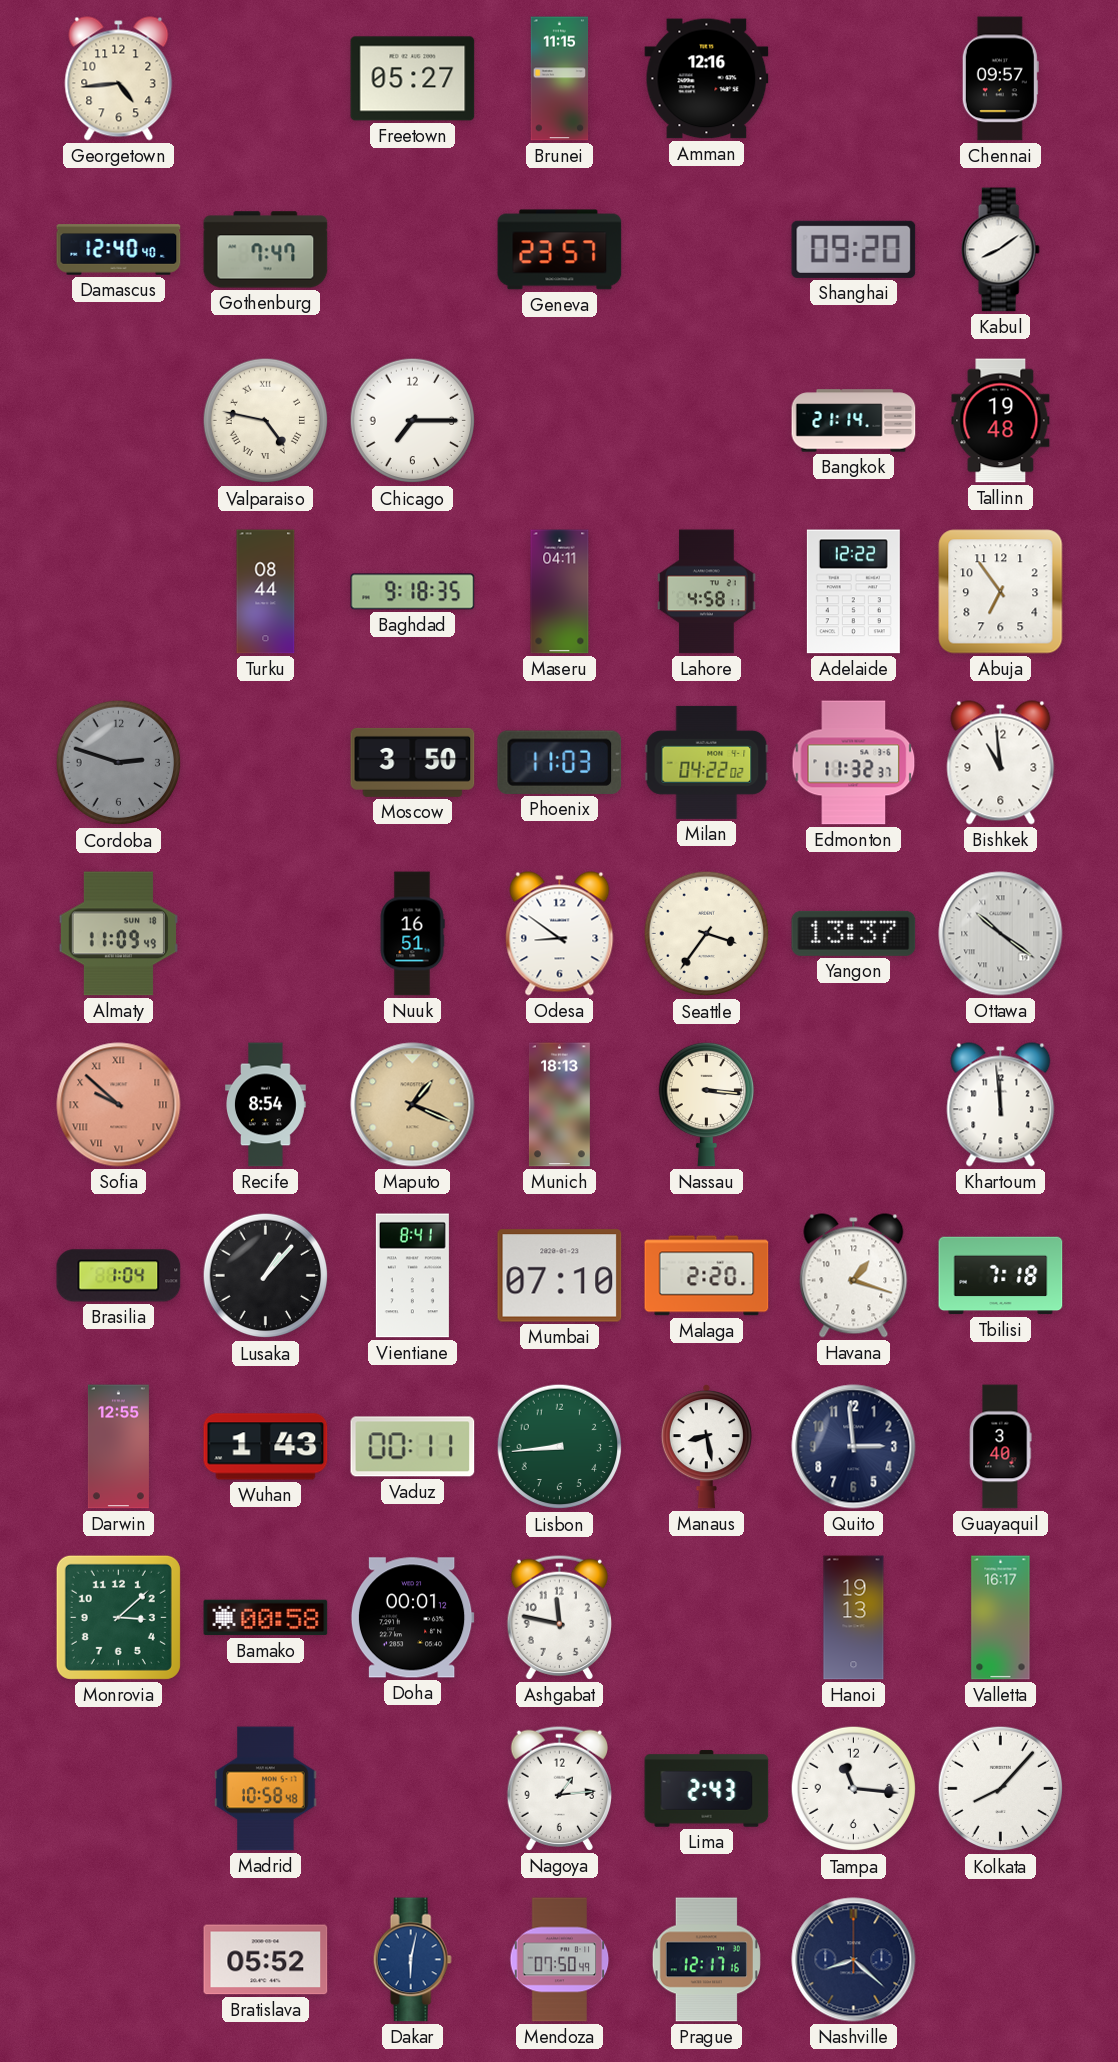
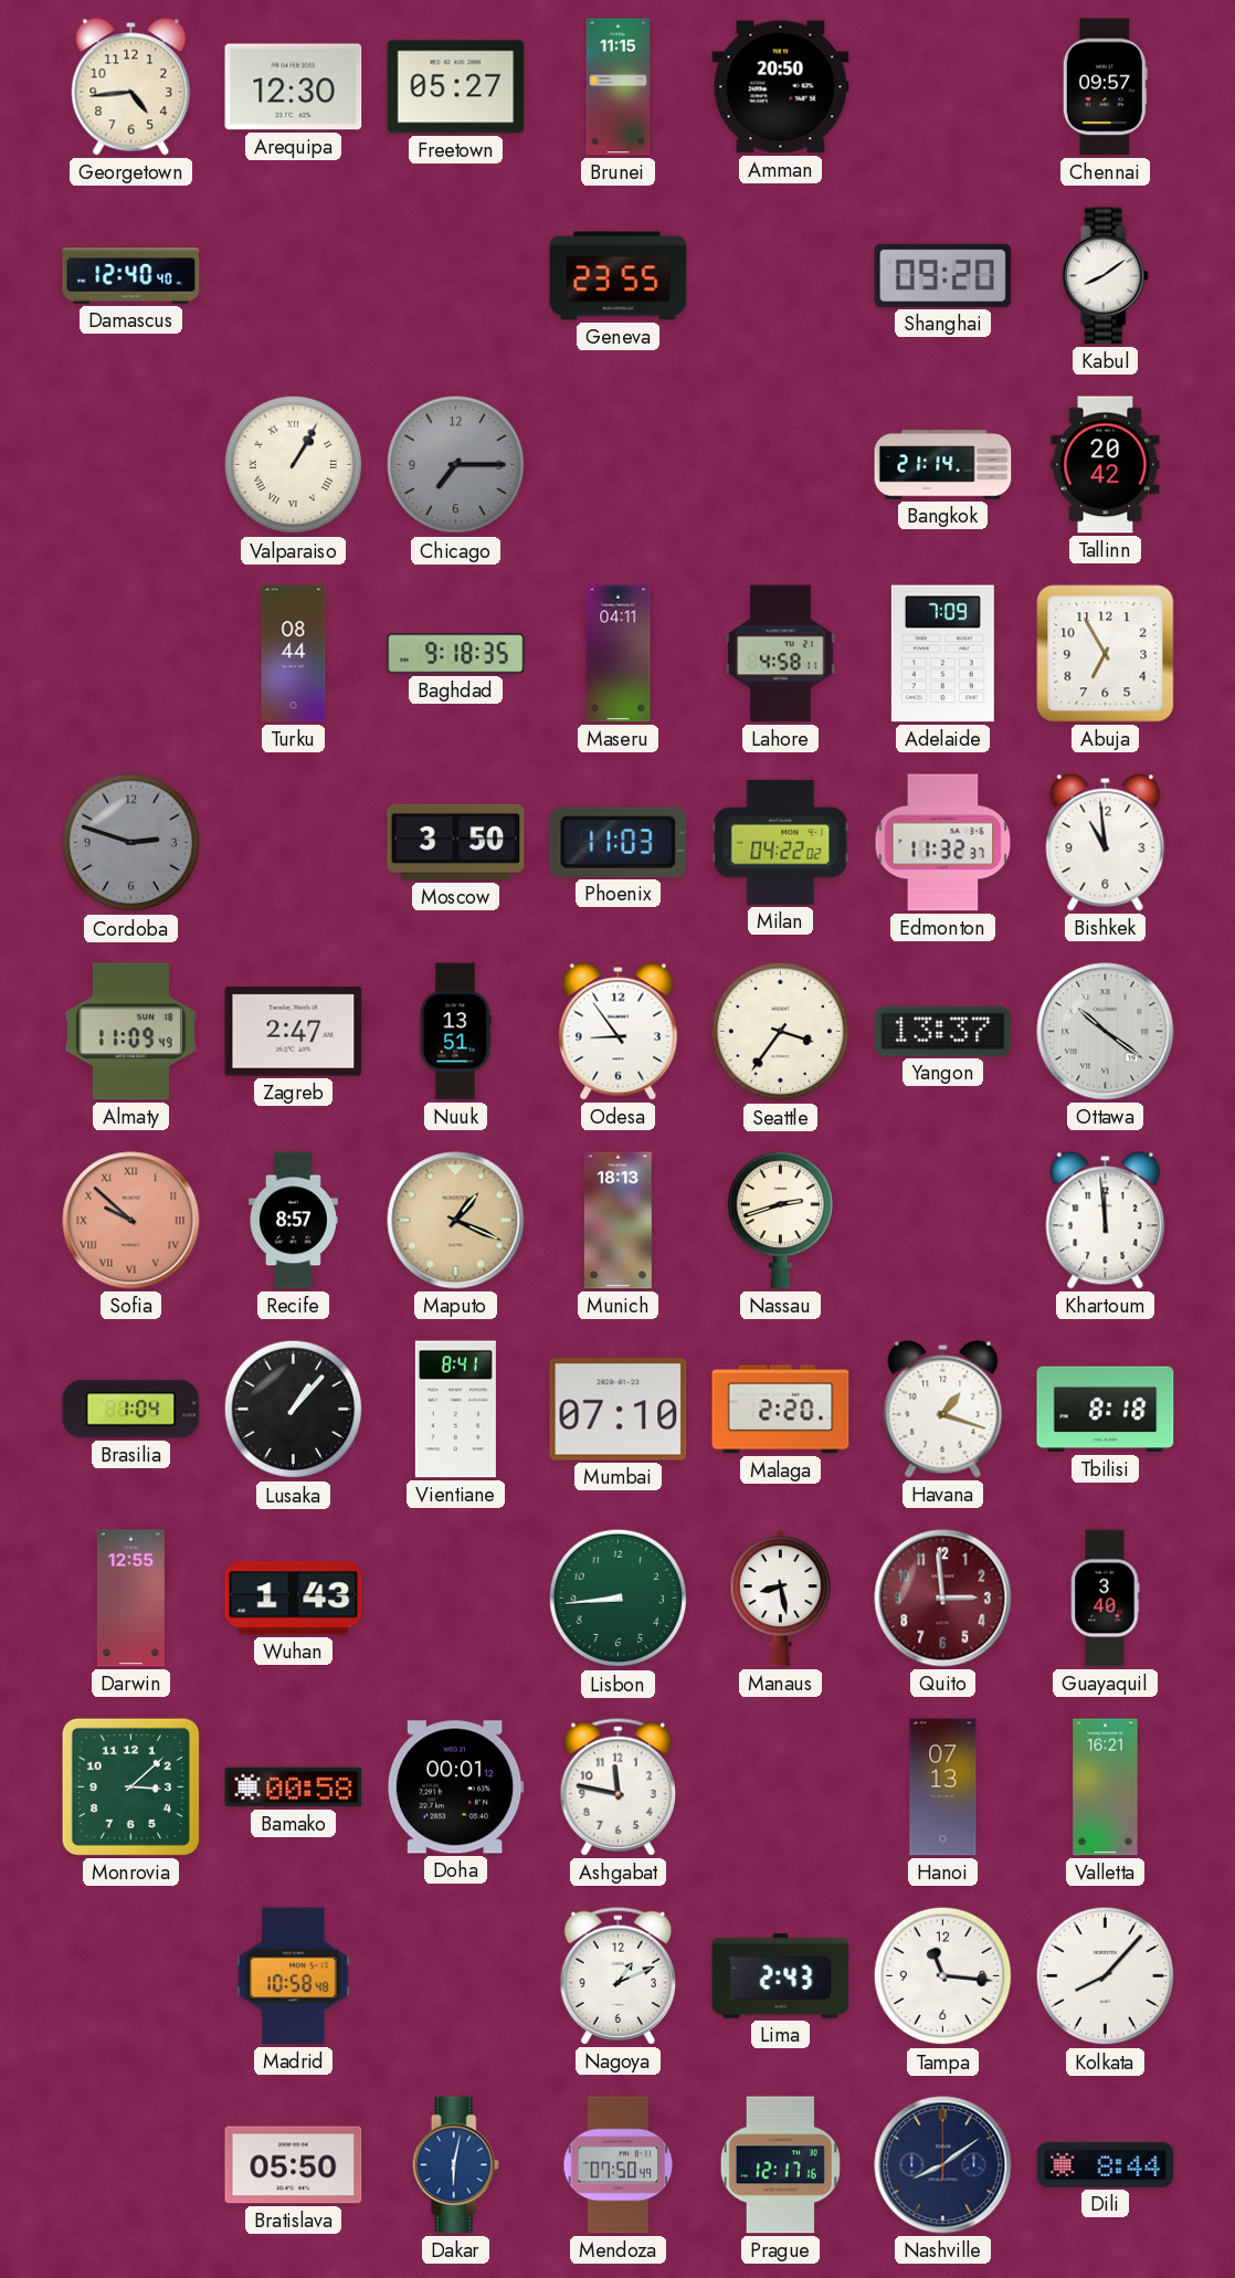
Arequipa: none -> 12:30 (294, 87)
Amman: 12:16 -> 20:50 (781, 87)
Gothenburg: 7:47 -> none (266, 250)
Geneva: 23:57 -> 23:55 (619, 276)
Valparaiso: 4:47 -> 1:05 (294, 465)
Chicago dial: white -> grey (456, 465)
Tallinn: 19:48 -> 20:42 (1106, 465)
Adelaide: 12:22 -> 7:09 (942, 654)
Abuja: 6:54 -> 6:55 (1106, 654)
Zagreb: none -> 2:47 (294, 1032)
Nuuk: 16:51 -> 13:51 (455, 1032)
Odesa: 8:51 -> 8:54 (619, 1032)
Recife: 8:54 -> 8:57 (294, 1221)
Nassau: 3:16 -> 2:42 (780, 1220)
Tbilisi: 7:18 -> 8:18 (1106, 1410)
Vaduz: 00:11 -> none (413, 1447)
Quito dial: navy -> burgundy (943, 1599)
Hanoi: 19:13 -> 07:13 (943, 1787)
Valletta: 16:17 -> 16:21 (1106, 1787)
Nagoya: 1:14 -> 1:11 (617, 1975)
Bratislava: 05:52 -> 05:50 (294, 2165)
Nashville: 8:22 -> 8:09 (943, 2165)
Dili: none -> 8:44 (1106, 2164)
